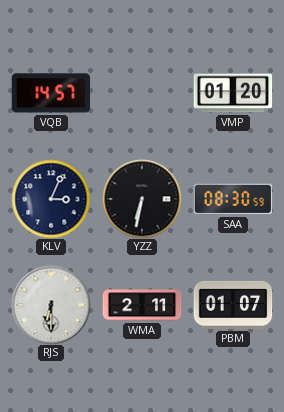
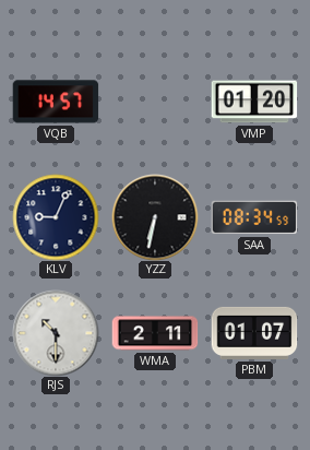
KLV: 3:04 -> 9:04 (56, 217)
SAA: 08:30 -> 08:34 (254, 217)
RJS: 6:30 -> 10:30 (56, 333)
